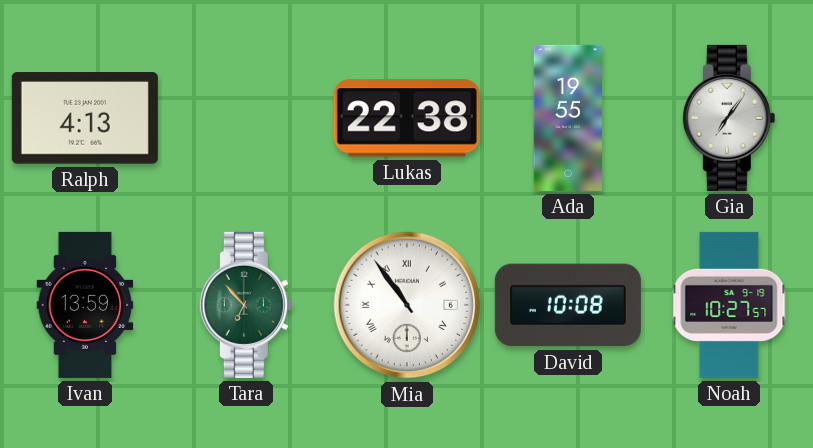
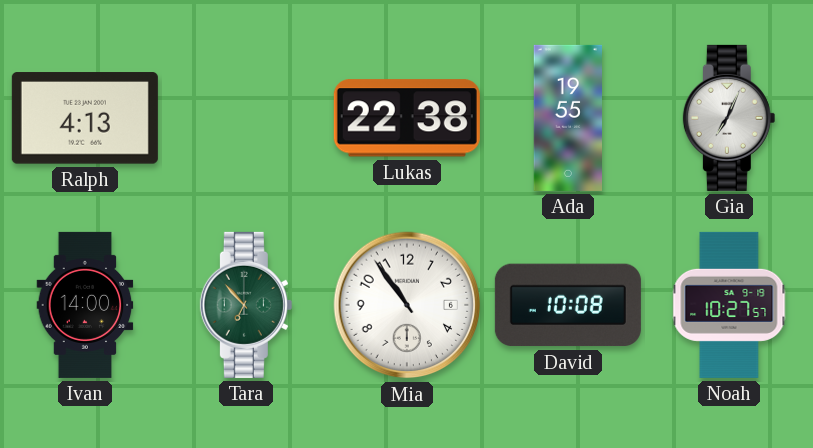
Gia: 7:06 -> 7:04 (729, 118)
Ivan: 13:59 -> 14:00 (85, 305)
Mia numerals: Roman -> Arabic (407, 305)
